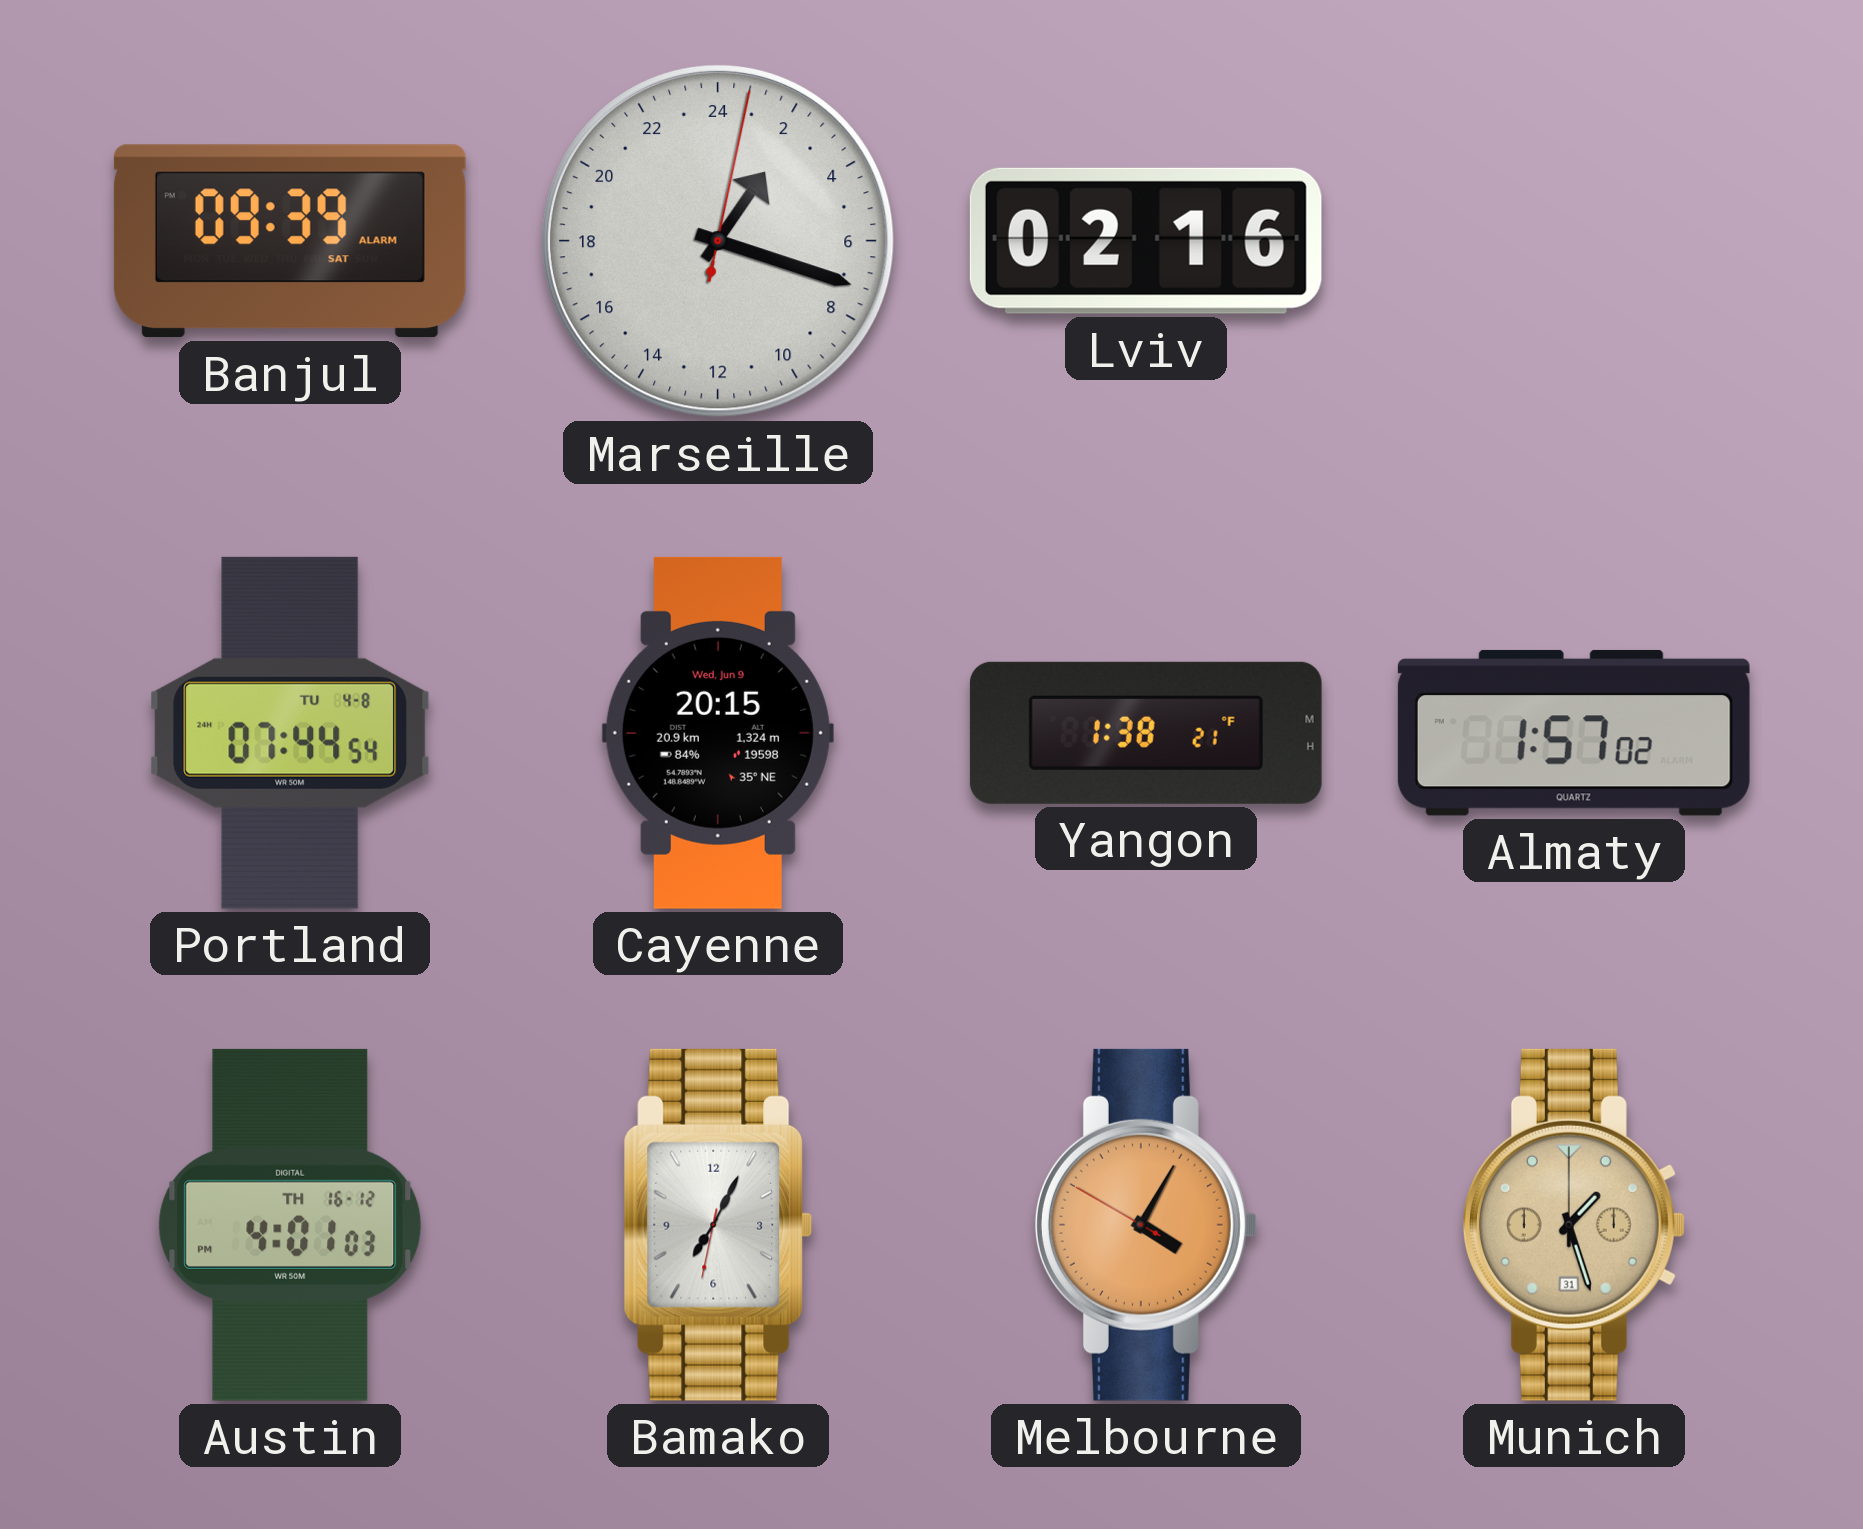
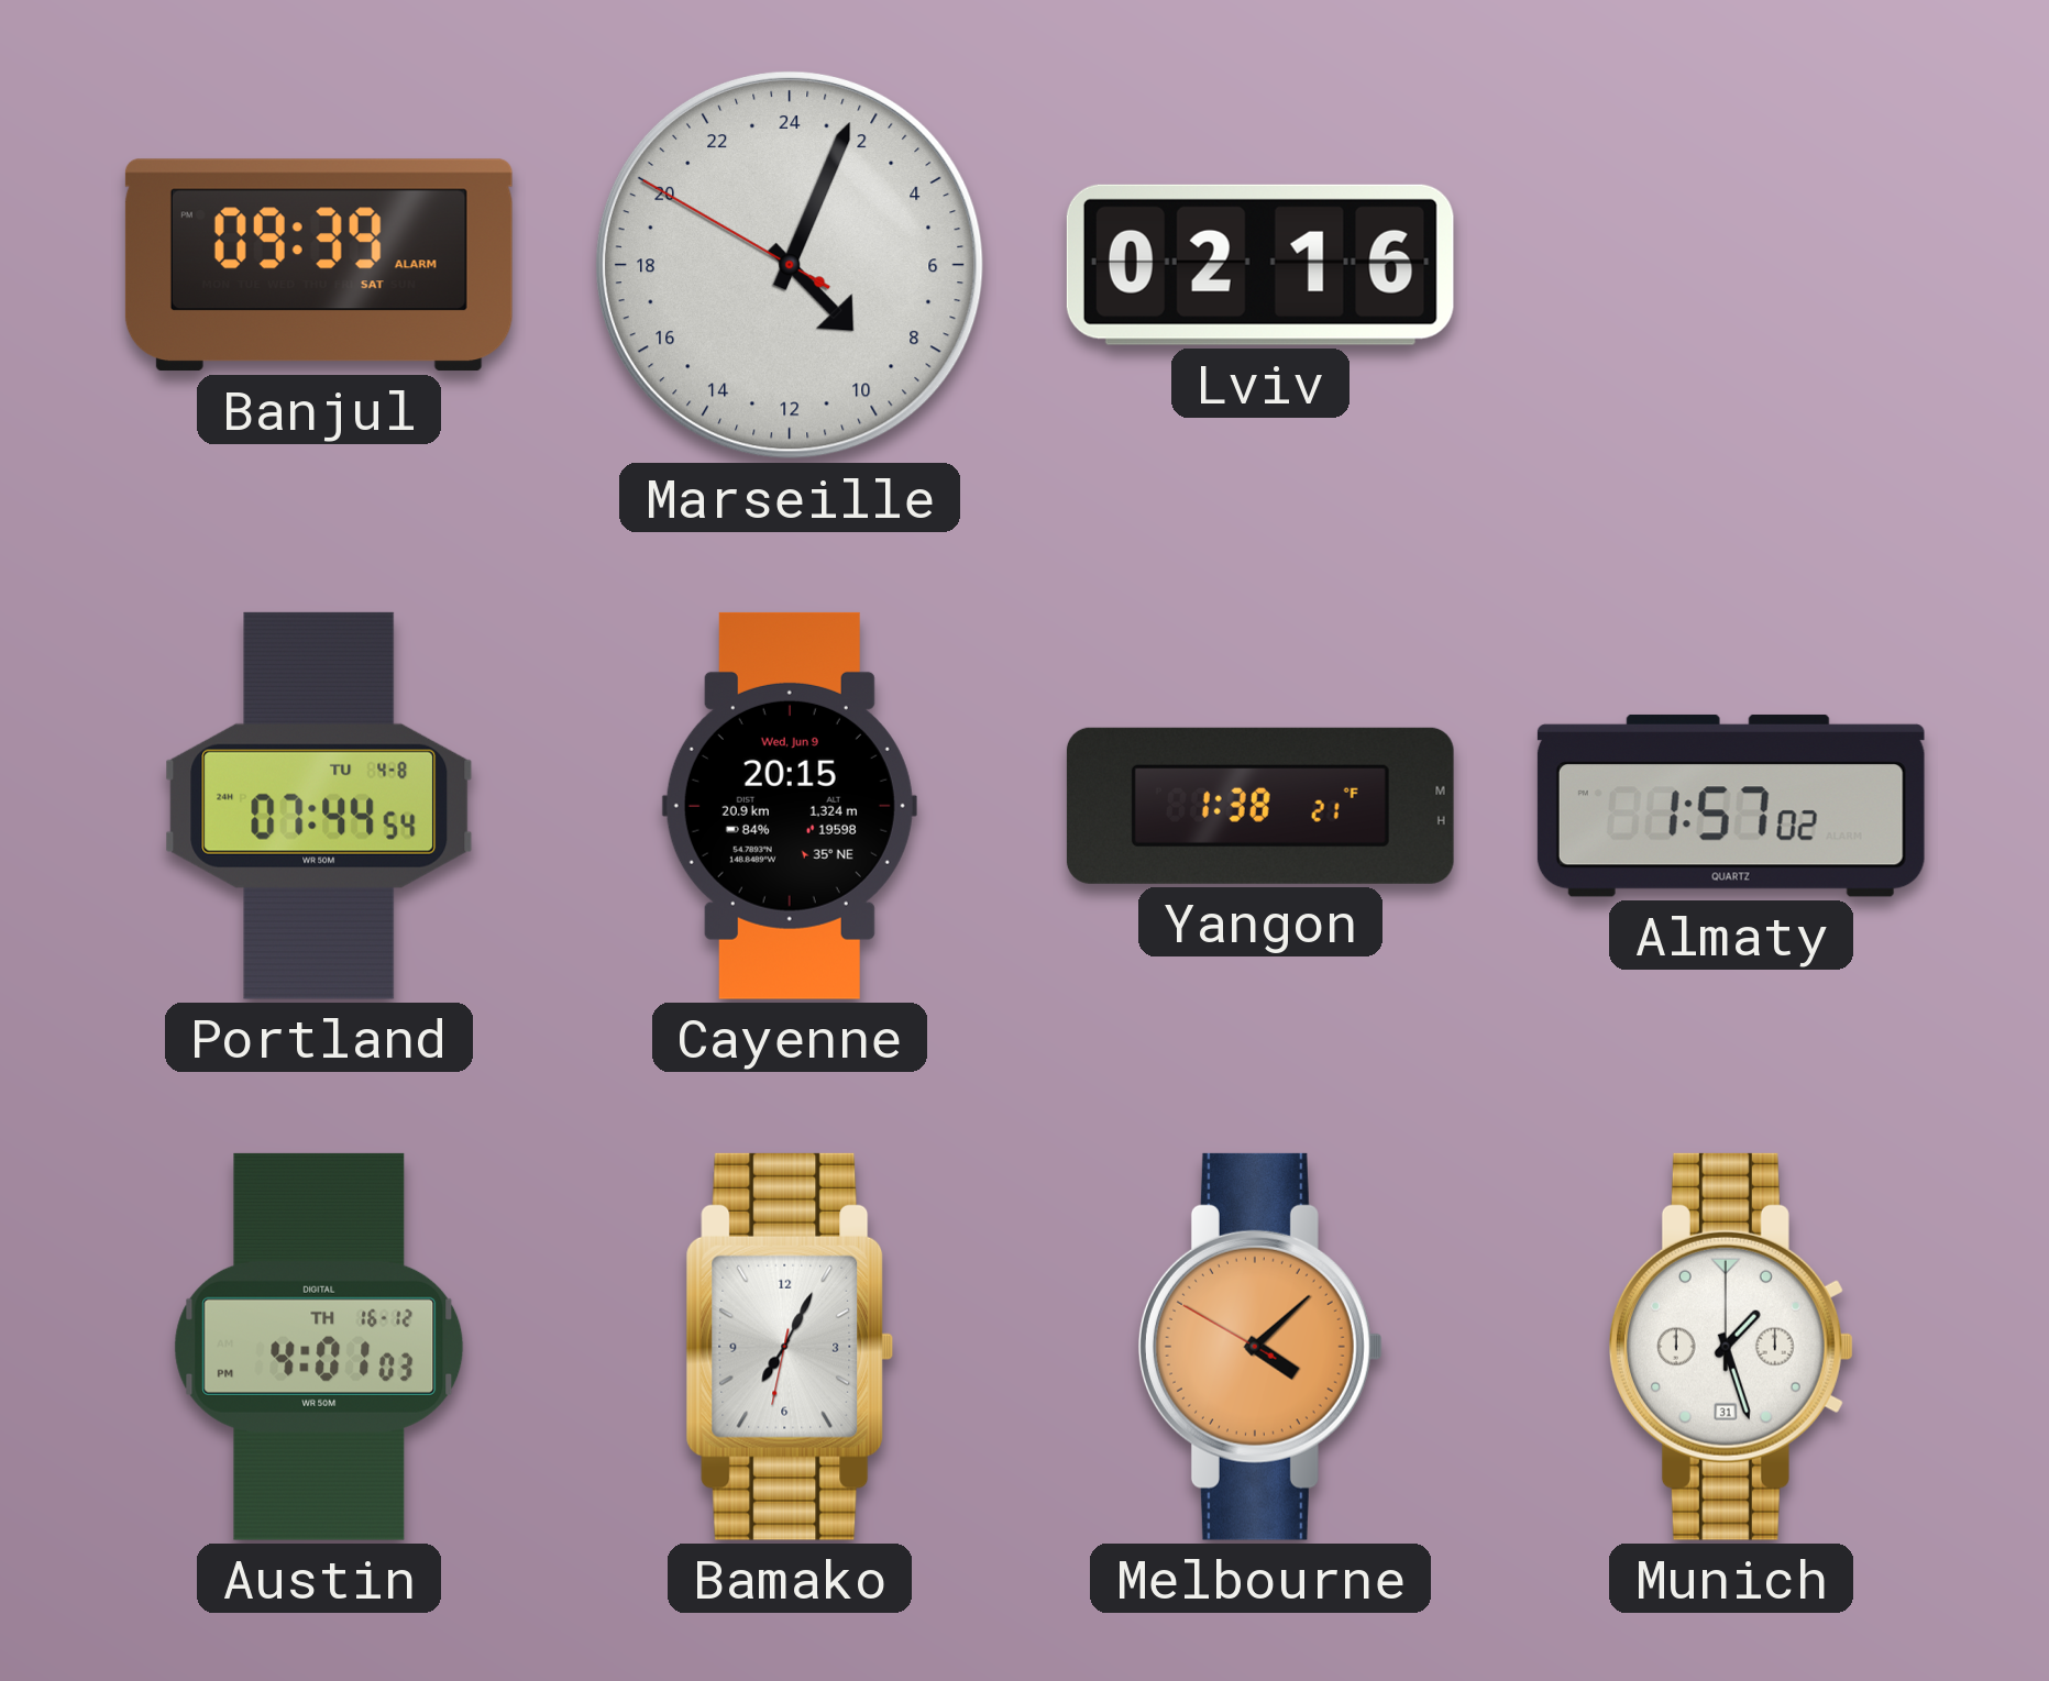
Marseille: 2:18 -> 9:03 (790, 265)
Melbourne: 4:04 -> 4:07 (1260, 1347)
Munich dial: champagne -> white (1731, 1347)
